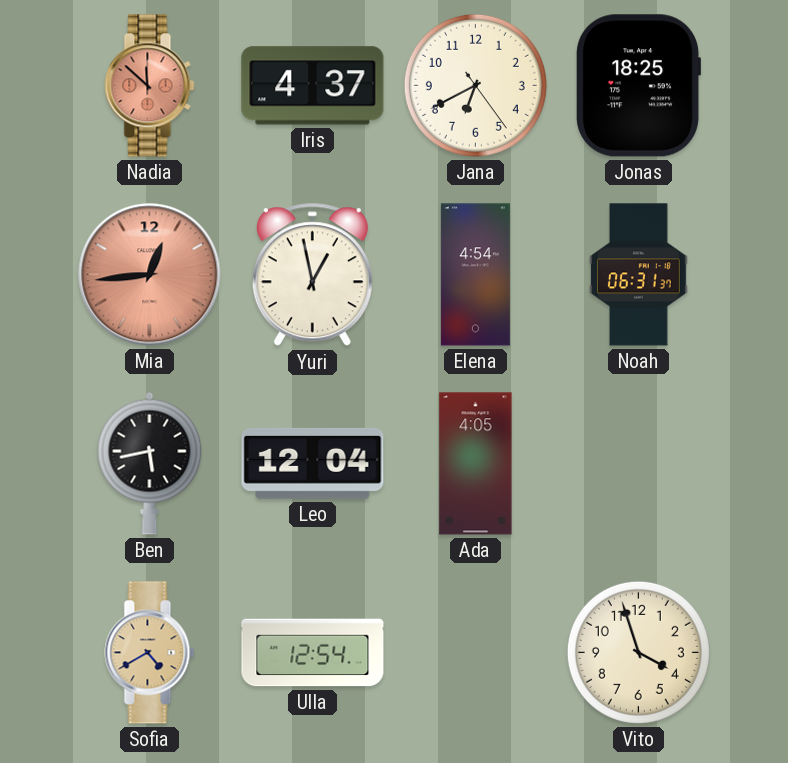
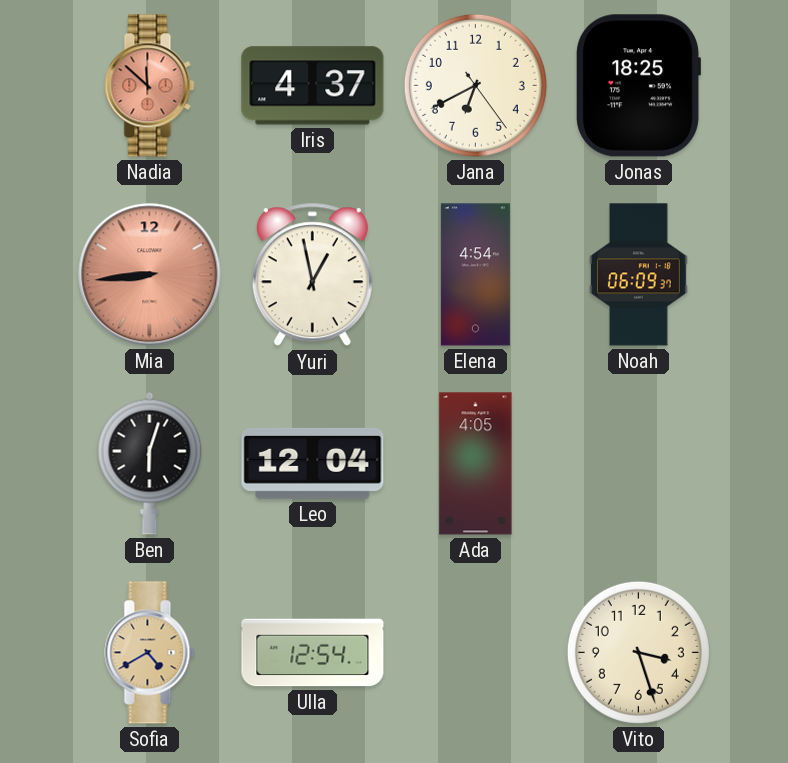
Mia: 12:44 -> 8:44 (150, 275)
Noah: 06:31 -> 06:09 (639, 275)
Ben: 5:43 -> 6:03 (150, 463)
Vito: 3:57 -> 3:27 (638, 652)
